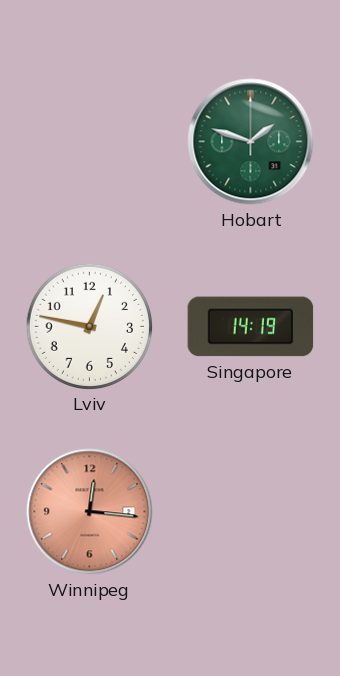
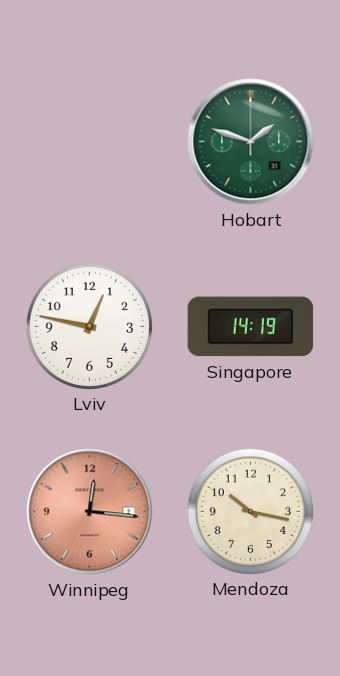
Mendoza: none -> 10:17 (250, 511)
